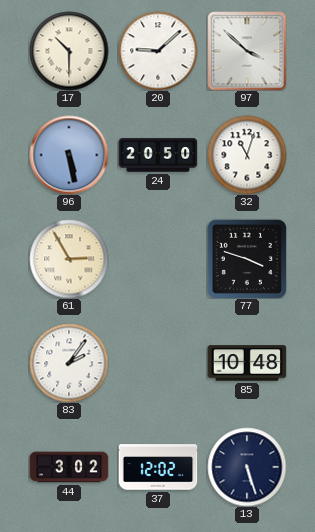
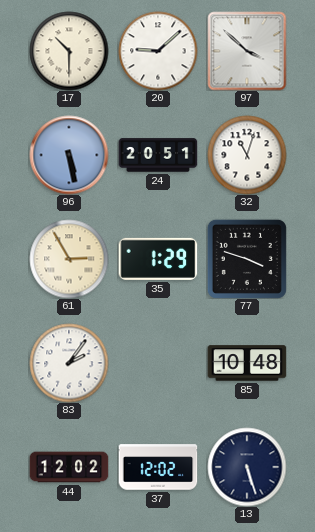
24: 20:50 -> 20:51 (158, 155)
35: none -> 1:29 (158, 259)
44: 3:02 -> 12:02 (69, 467)
